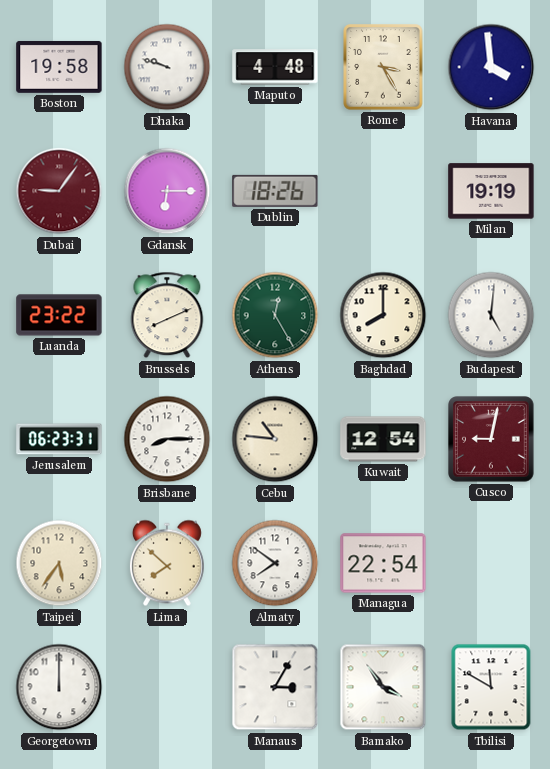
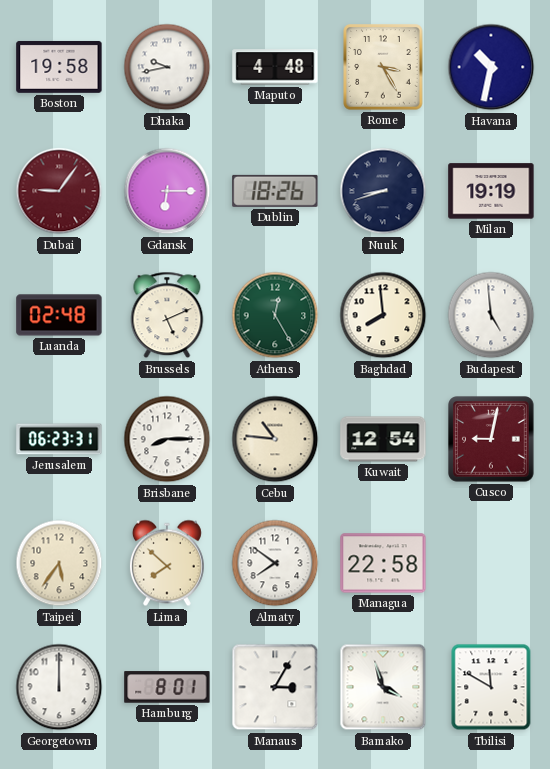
Dhaka: 9:48 -> 9:43 (167, 67)
Havana: 3:59 -> 10:32 (491, 67)
Nuuk: none -> 8:42 (383, 191)
Luanda: 23:22 -> 02:48 (59, 315)
Brussels: 8:11 -> 5:11 (167, 315)
Baghdad: 8:00 -> 7:59 (383, 315)
Budapest: 5:01 -> 4:59 (491, 315)
Managua: 22:54 -> 22:58 (383, 563)
Hamburg: none -> 8:01 (167, 687)
Bamako: 3:54 -> 3:57 (383, 687)
